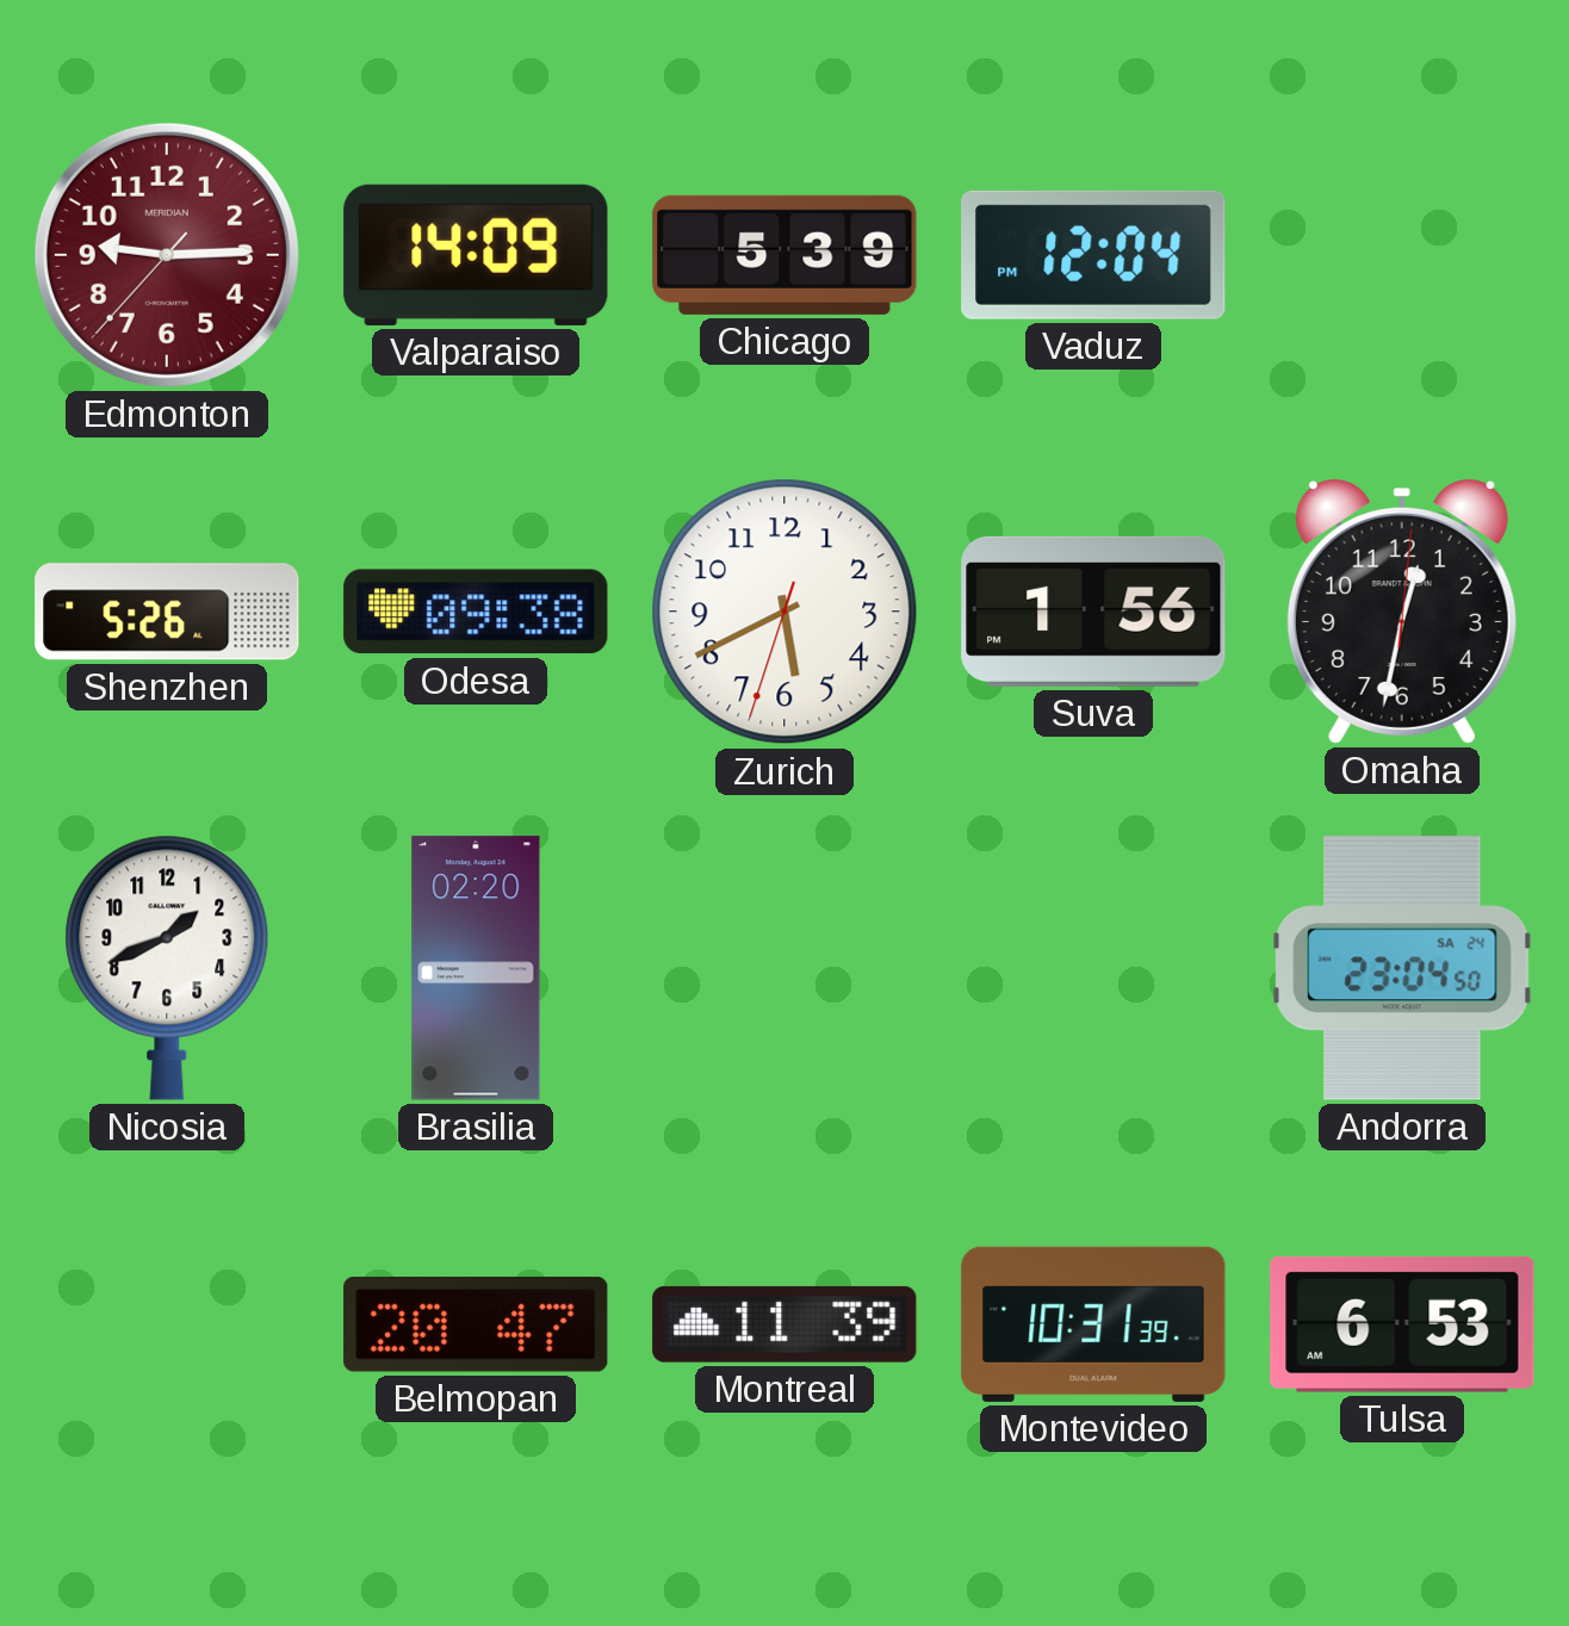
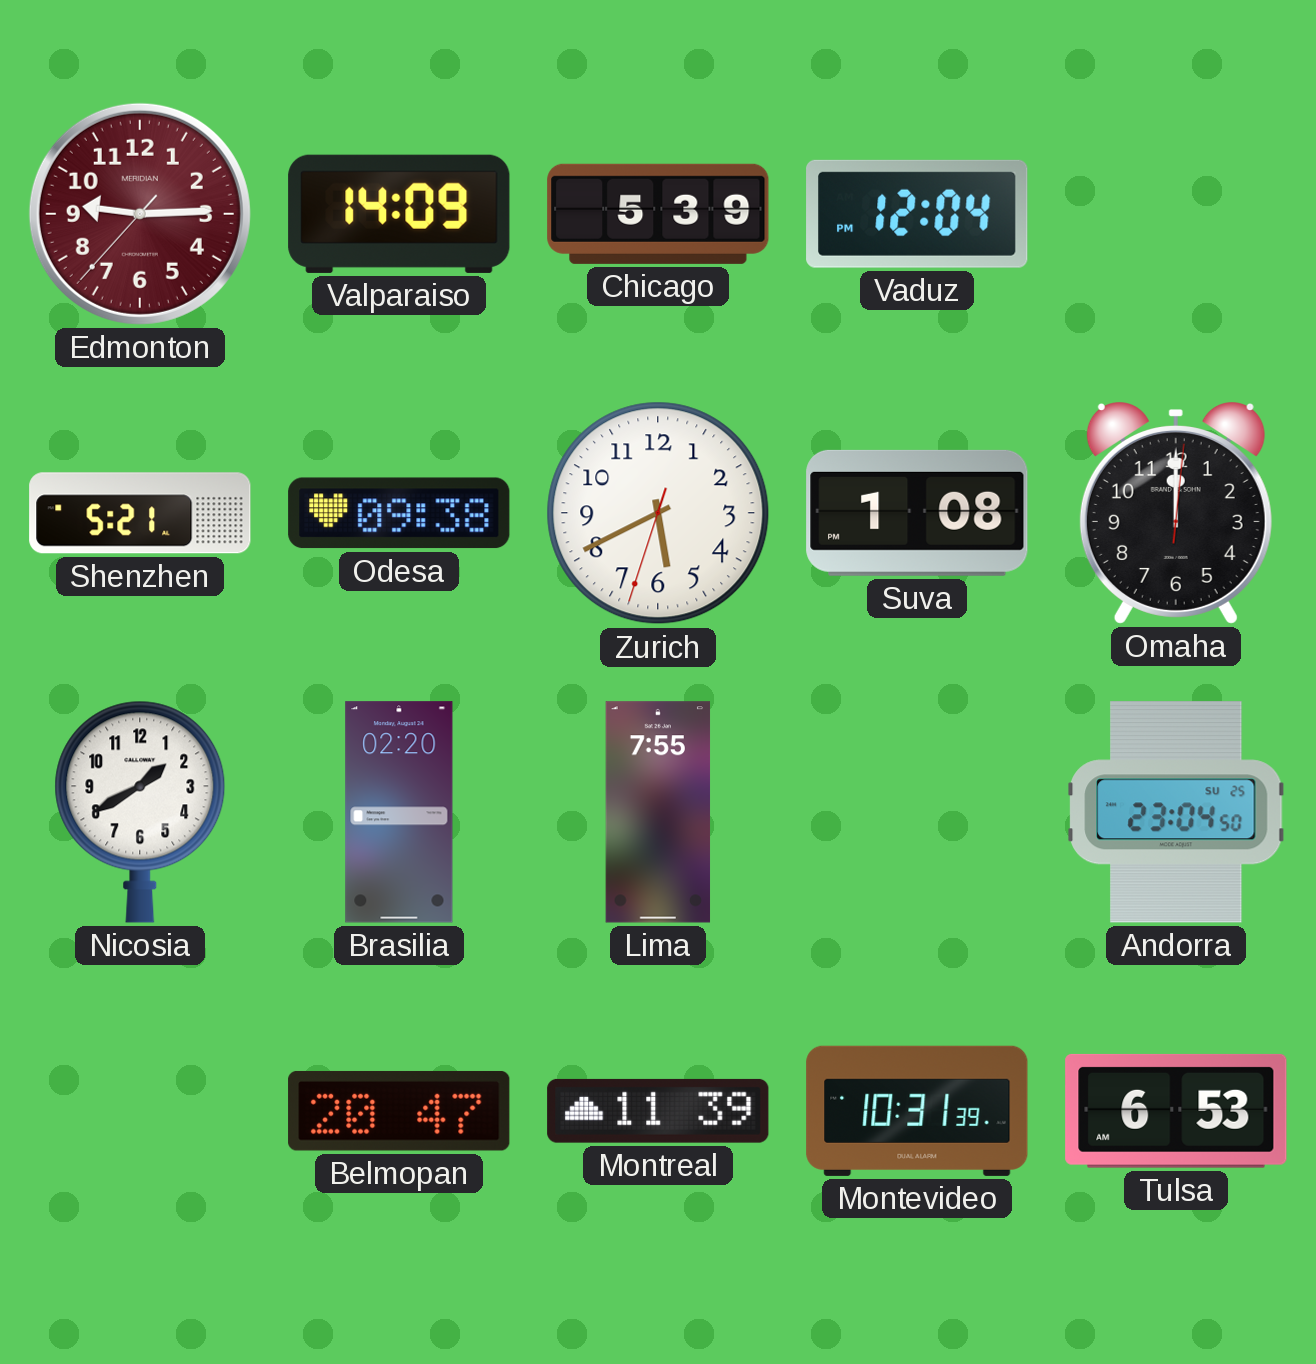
Shenzhen: 5:26 -> 5:21 (140, 513)
Suva: 1:56 -> 1:08 (917, 513)
Omaha: 12:32 -> 12:00 (1176, 513)
Nicosia: 1:41 -> 1:40 (140, 812)
Lima: none -> 7:55 (658, 812)
Andorra date: SA 24 -> SU 25 (1176, 812)
